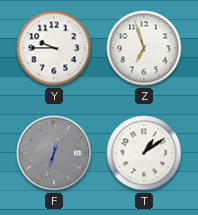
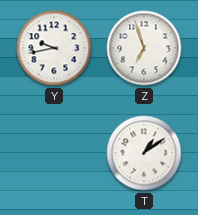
Y: 9:45 -> 9:43 (54, 48)
F: 12:33 -> none (54, 153)
